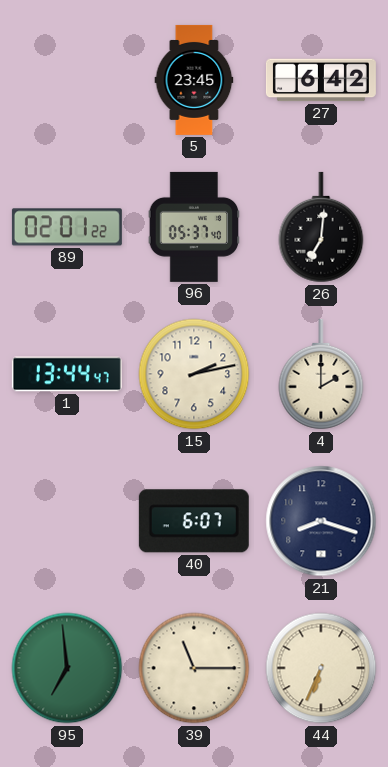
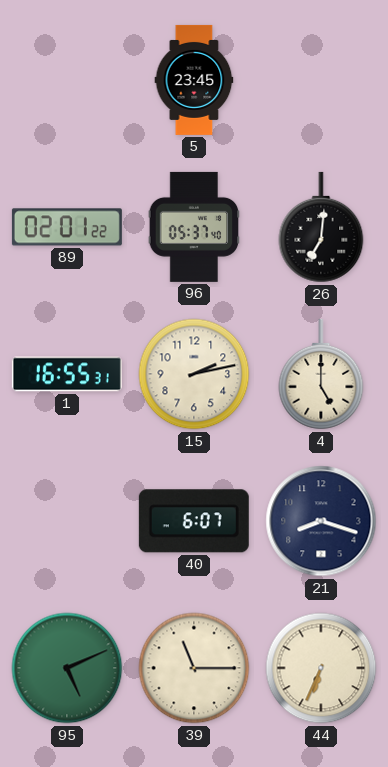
27: 6:42 -> none (321, 80)
1: 13:44 -> 16:55 (67, 374)
4: 2:00 -> 5:00 (321, 374)
95: 6:59 -> 5:11 (67, 668)
